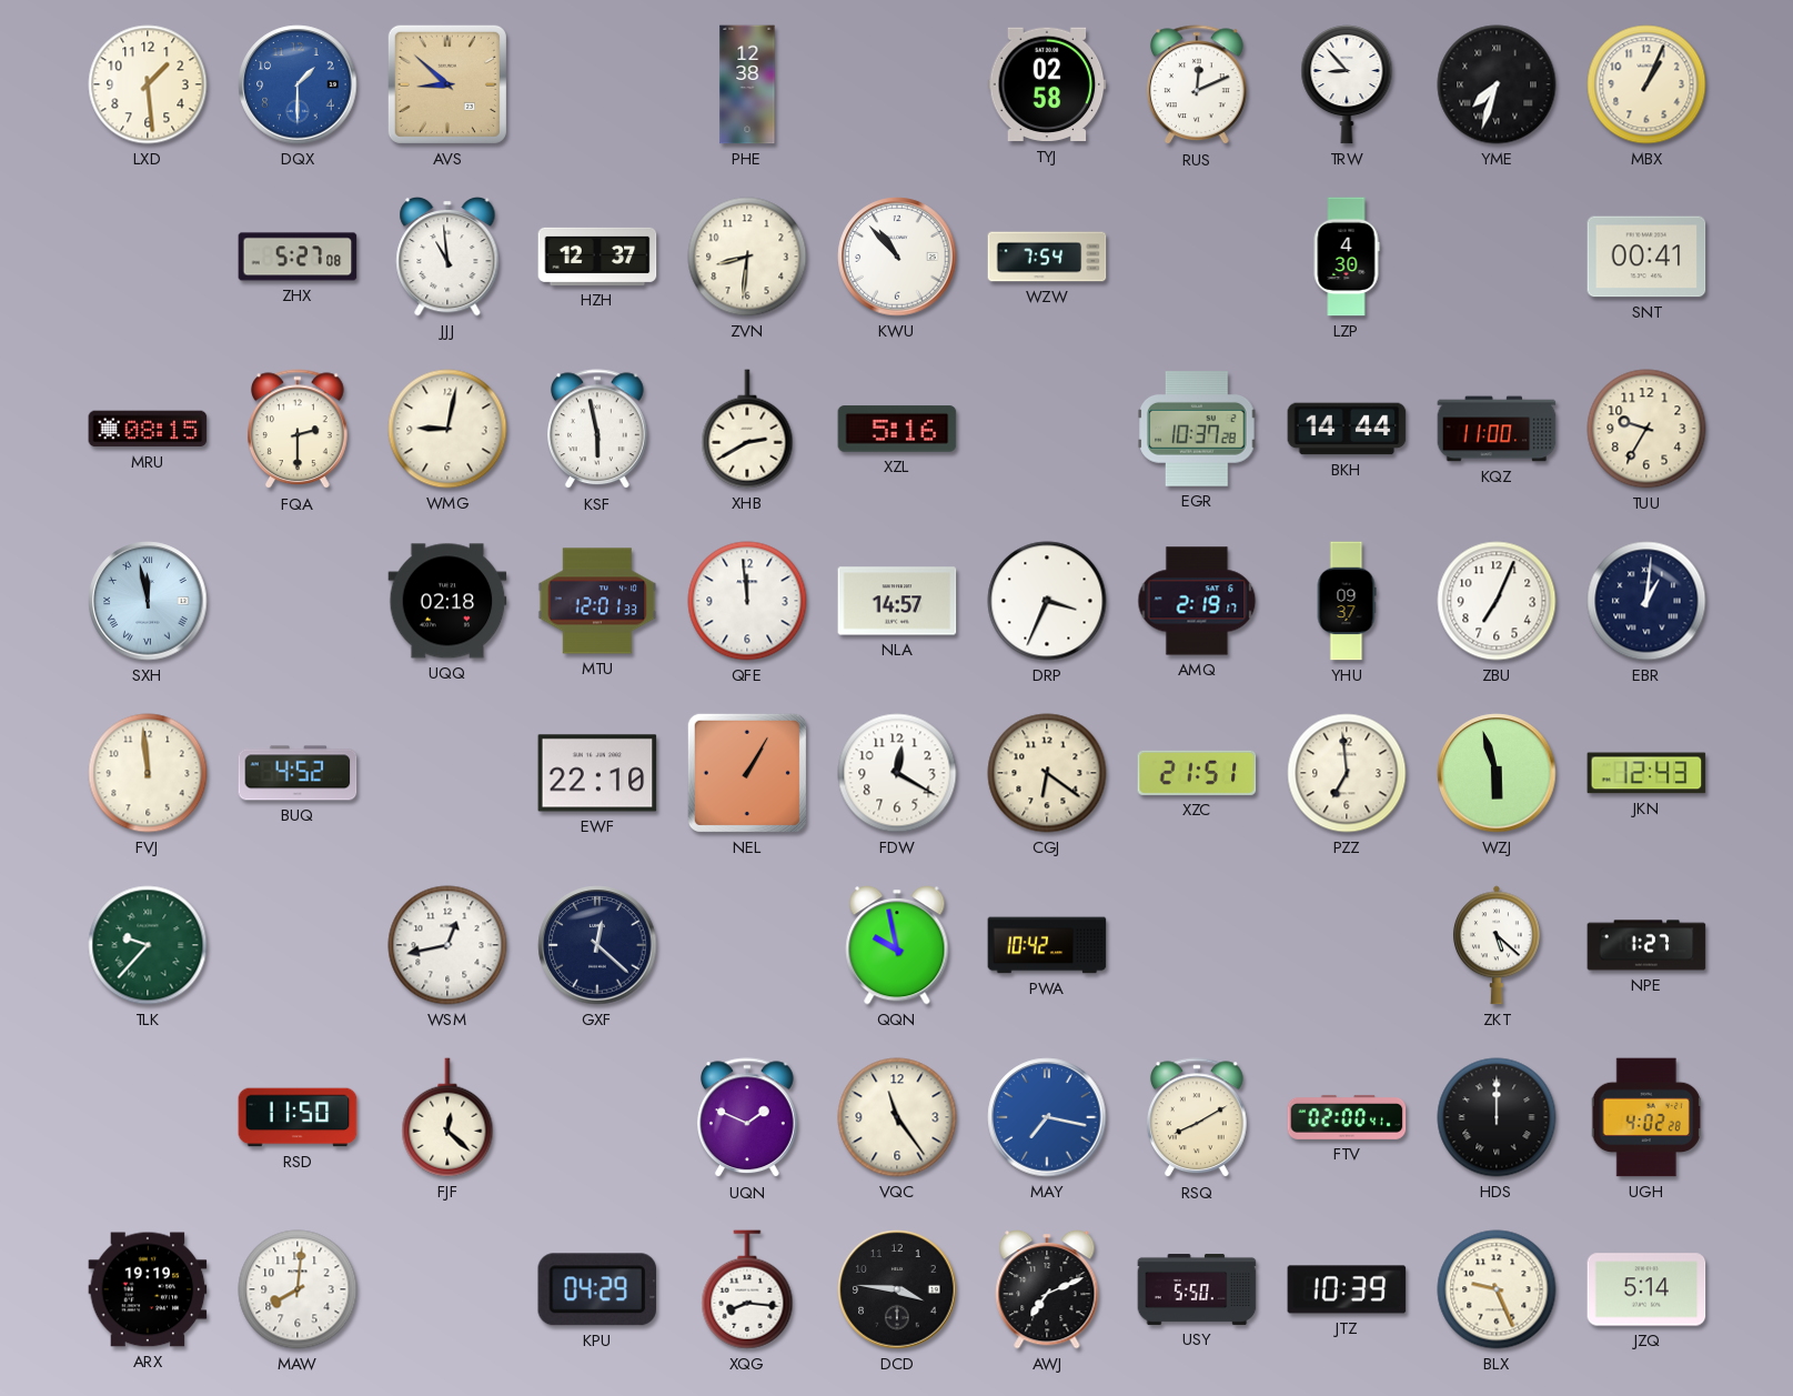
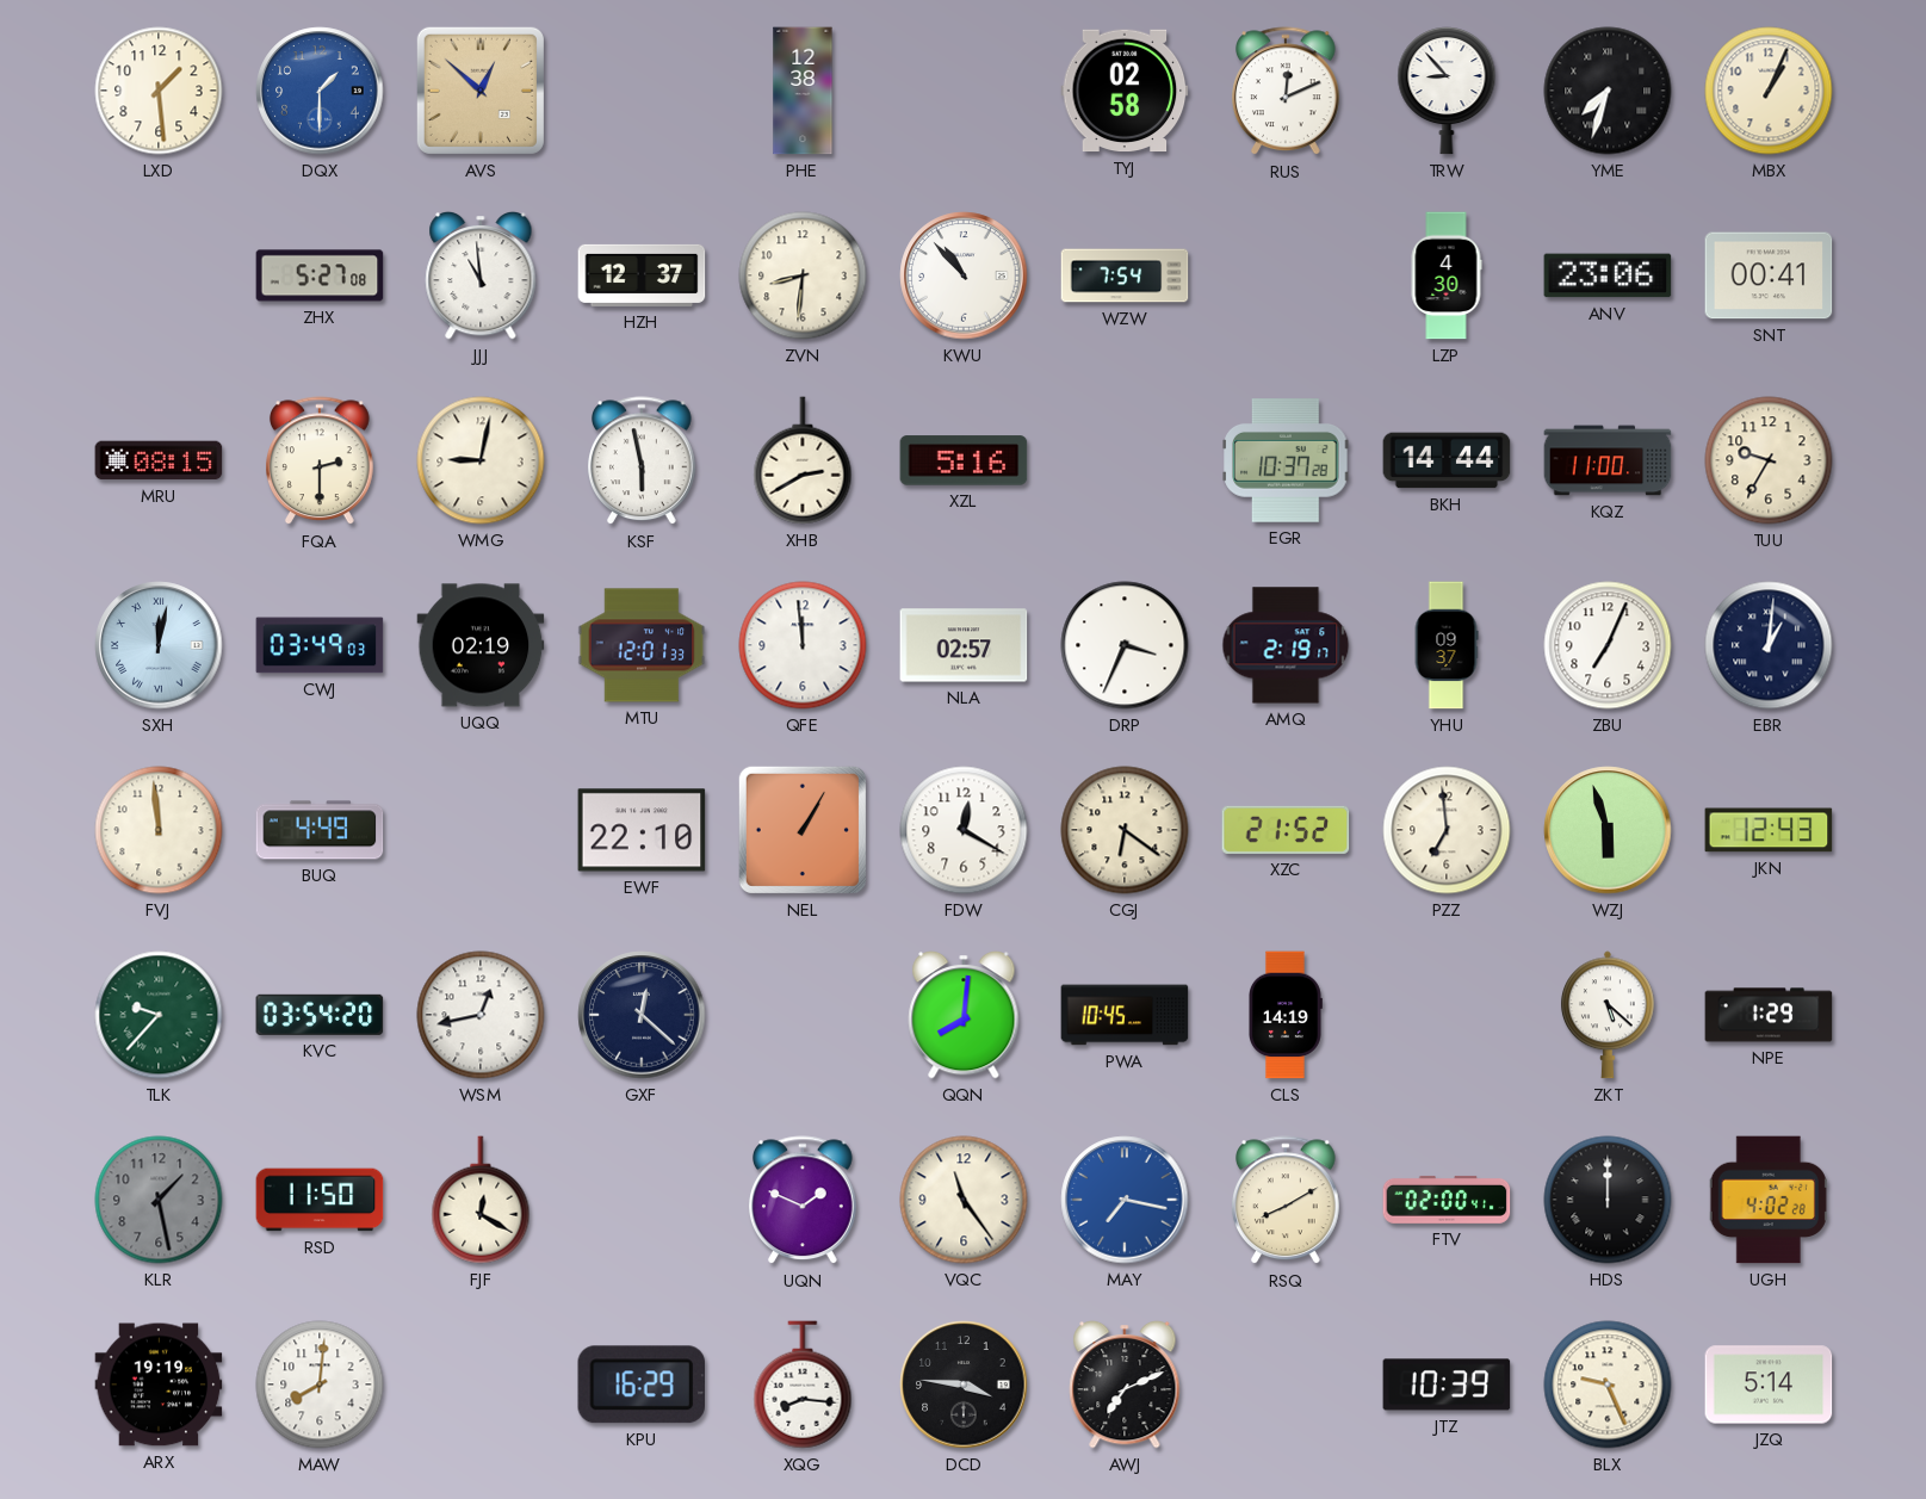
AVS: 8:52 -> 12:52 (481, 91)
ANV: none -> 23:06 (1608, 275)
SXH: 11:58 -> 12:02 (159, 645)
CWJ: none -> 03:49 (320, 645)
UQQ: 02:18 -> 02:19 (481, 645)
NLA: 14:57 -> 02:57 (964, 645)
BUQ: 4:52 -> 4:49 (320, 830)
XZC: 21:51 -> 21:52 (1286, 830)
KVC: none -> 03:54 (320, 1015)
QQN: 9:58 -> 8:01 (964, 1015)
PWA: 10:42 -> 10:45 (1125, 1015)
CLS: none -> 14:19 (1286, 1015)
NPE: 1:27 -> 1:29 (1769, 1015)
KLR: none -> 1:28 (159, 1200)
FJF: 12:22 -> 12:20 (481, 1200)
KPU: 04:29 -> 16:29 (642, 1385)
USY: 5:50 -> none (1197, 1289)
